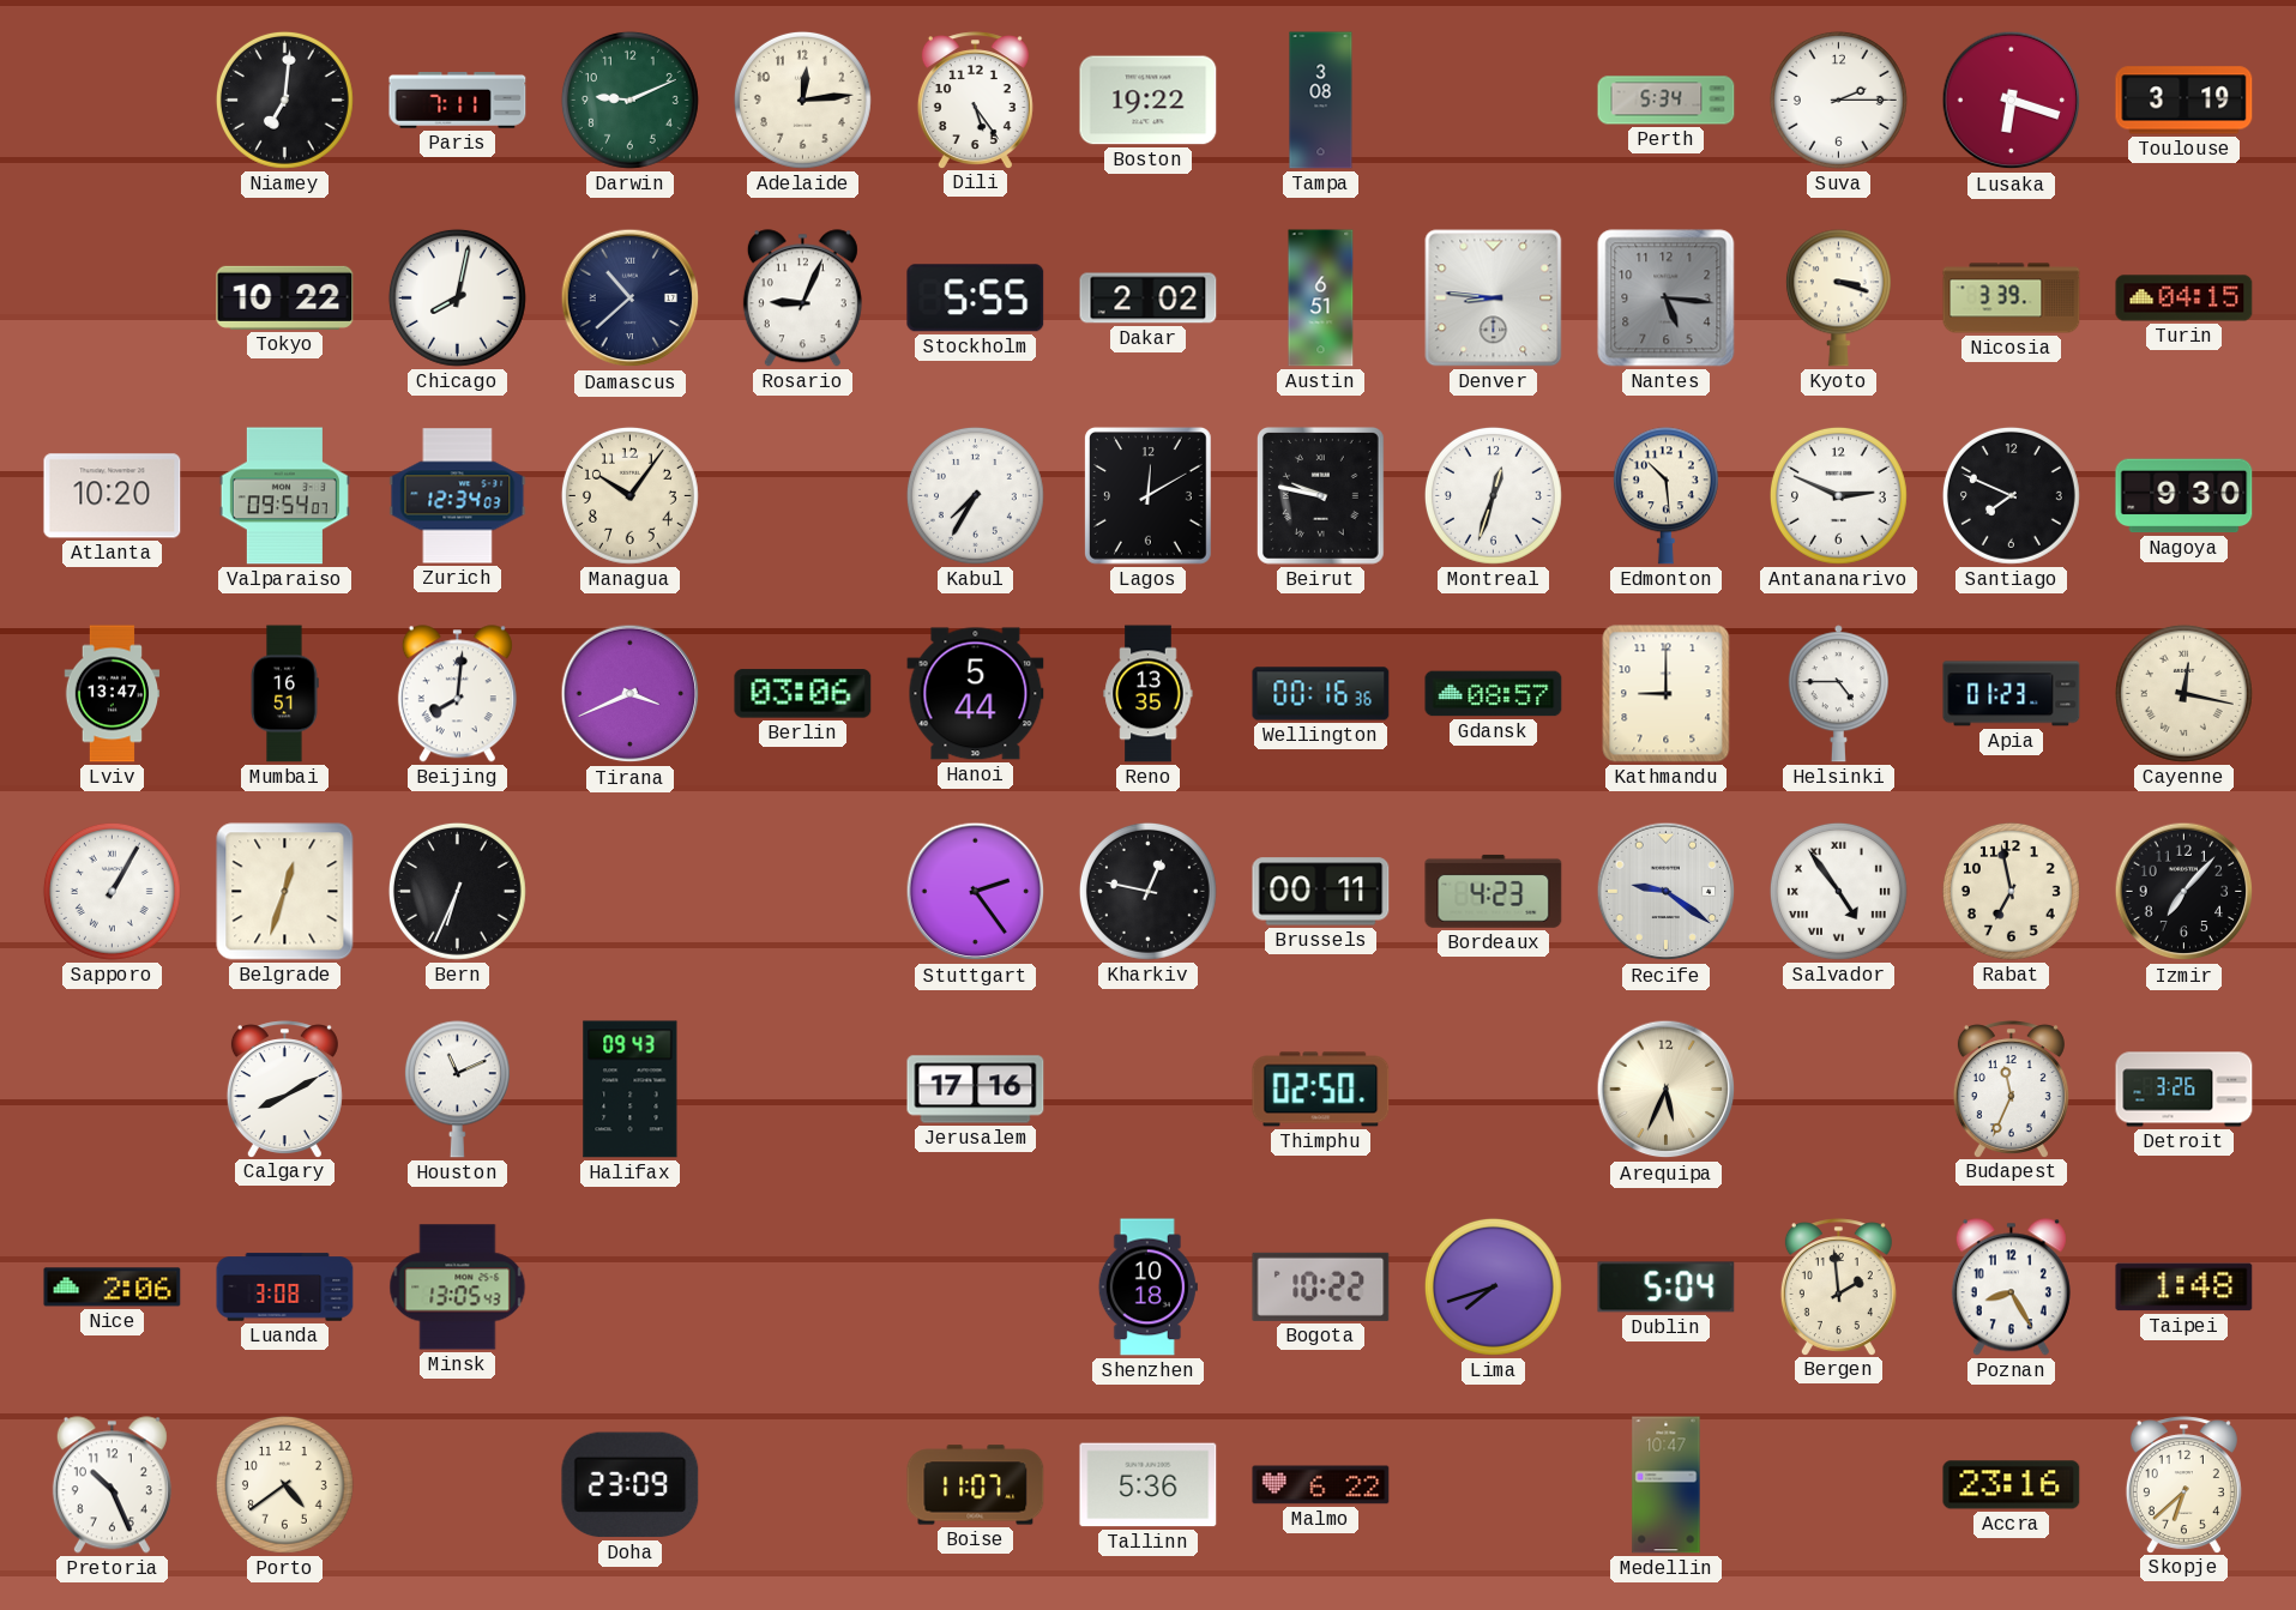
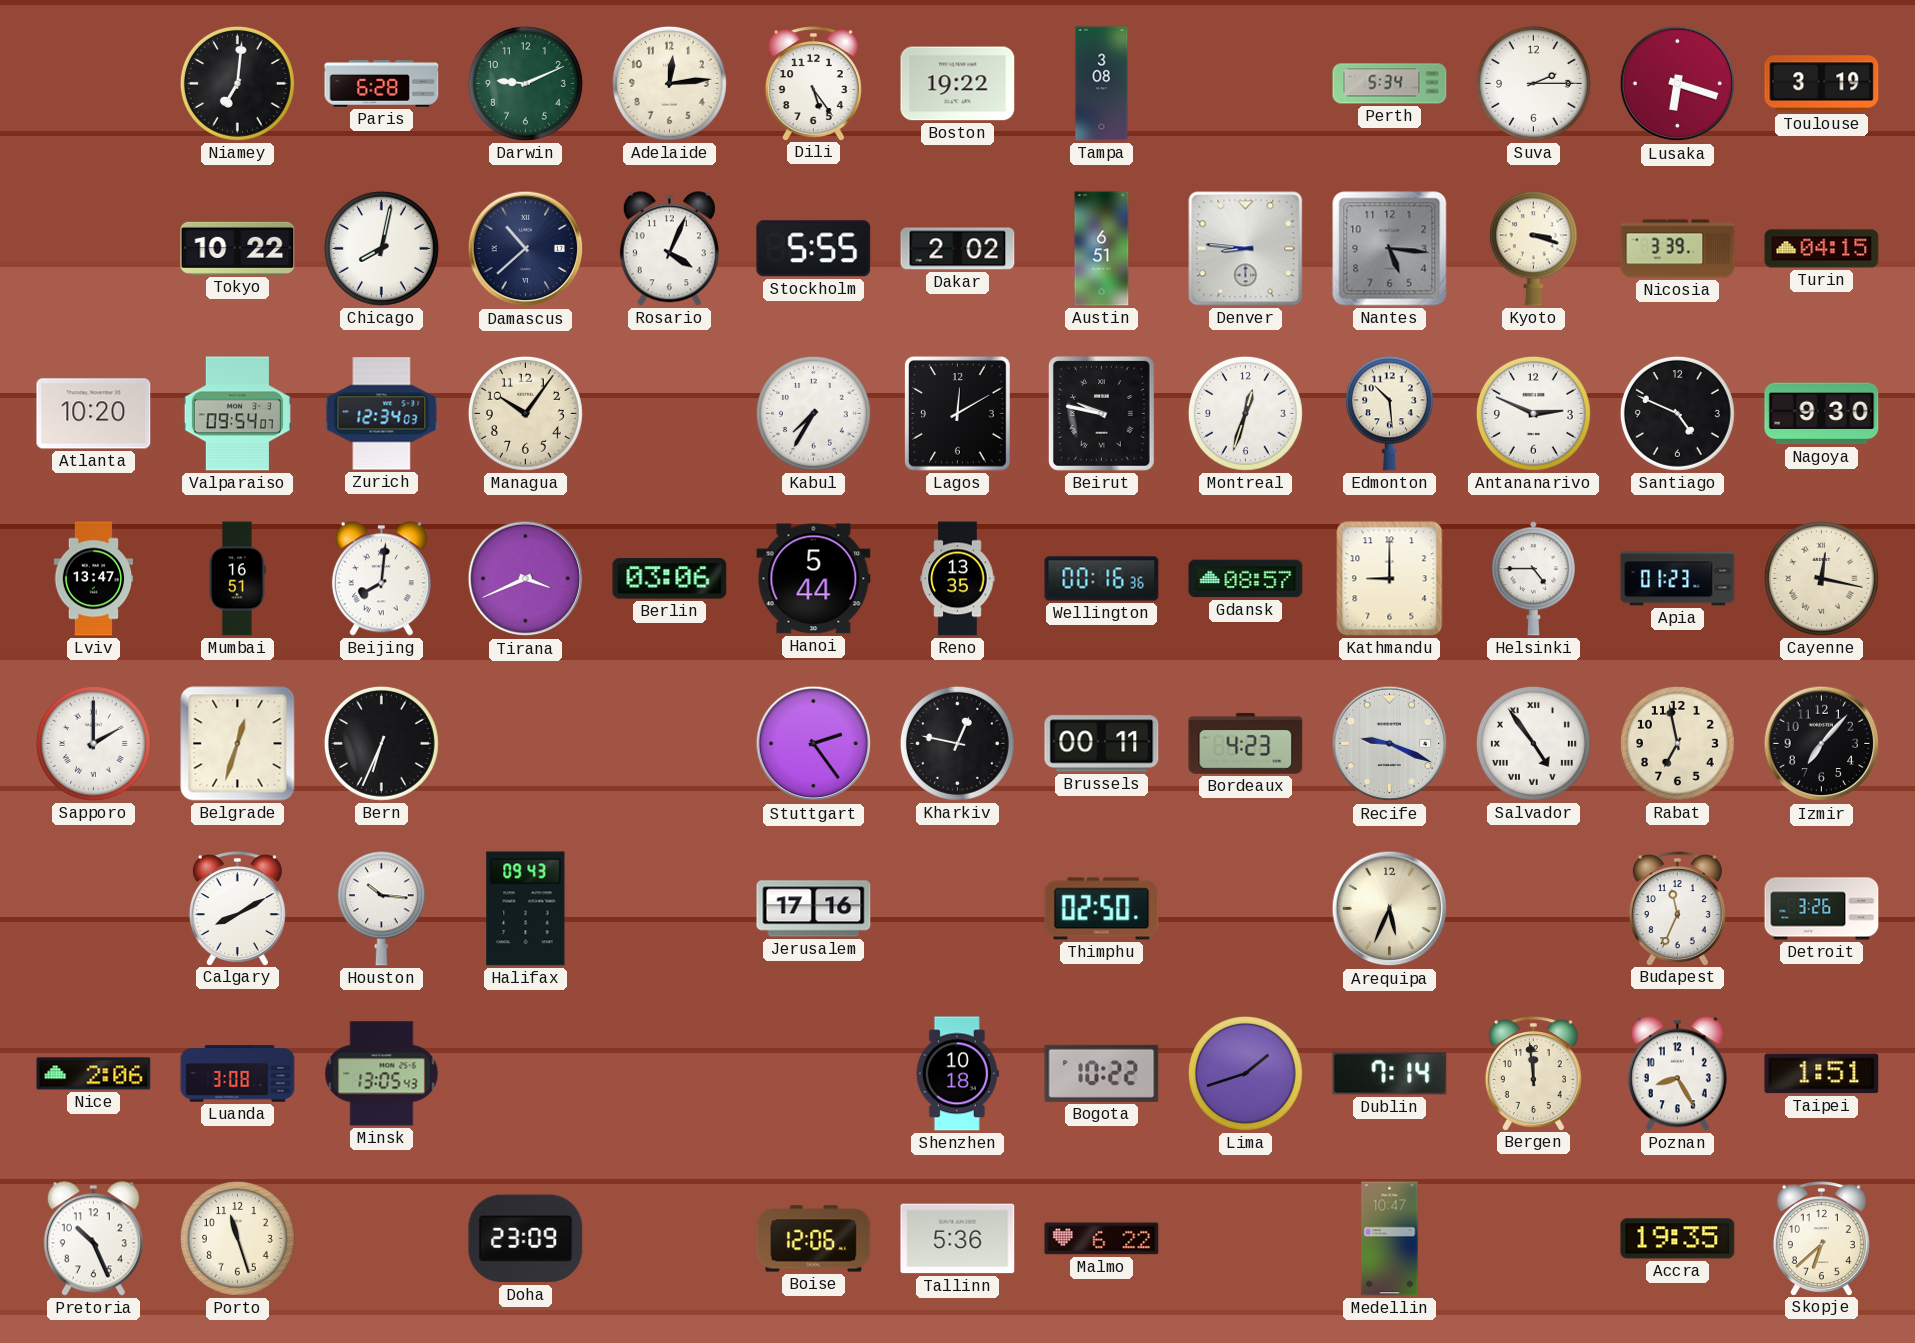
Paris: 7:11 -> 6:28 (382, 84)
Rosario: 9:04 -> 4:04 (669, 249)
Santiago: 7:49 -> 4:49 (1677, 413)
Sapporo: 1:05 -> 2:00 (93, 743)
Recife: 9:21 -> 9:19 (1390, 744)
Houston: 11:11 -> 10:16 (381, 909)
Lima: 7:42 -> 1:42 (1245, 1073)
Dublin: 5:04 -> 7:14 (1390, 1074)
Bergen: 1:59 -> 11:59 (1533, 1073)
Taipei: 1:48 -> 1:51 (1822, 1074)
Porto: 4:39 -> 11:27 (237, 1238)
Boise: 11:07 -> 12:06 (814, 1239)
Accra: 23:16 -> 19:35 (1678, 1239)
